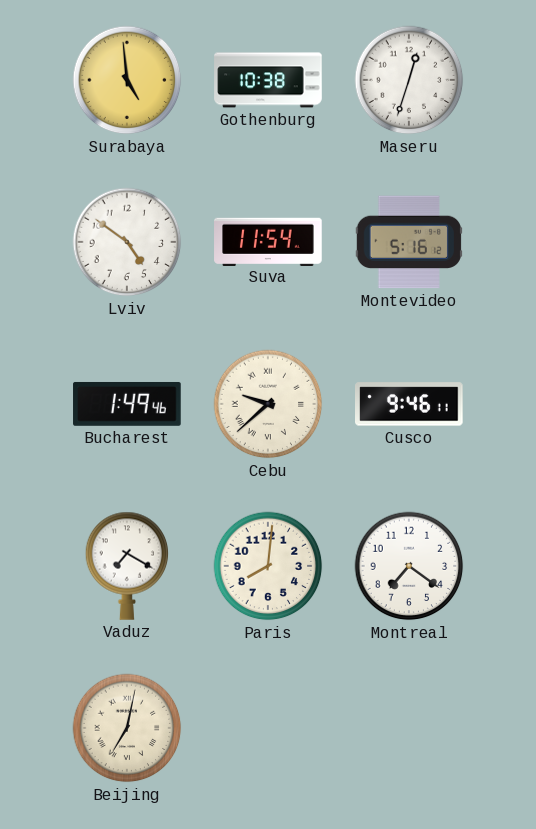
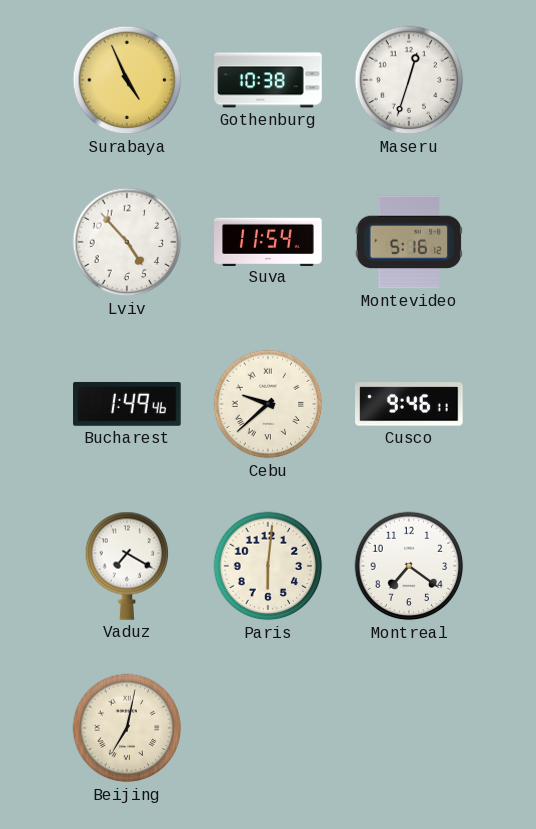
Surabaya: 4:59 -> 4:56 (127, 80)
Lviv: 4:51 -> 4:53 (127, 242)
Paris: 8:01 -> 6:01 (268, 566)
